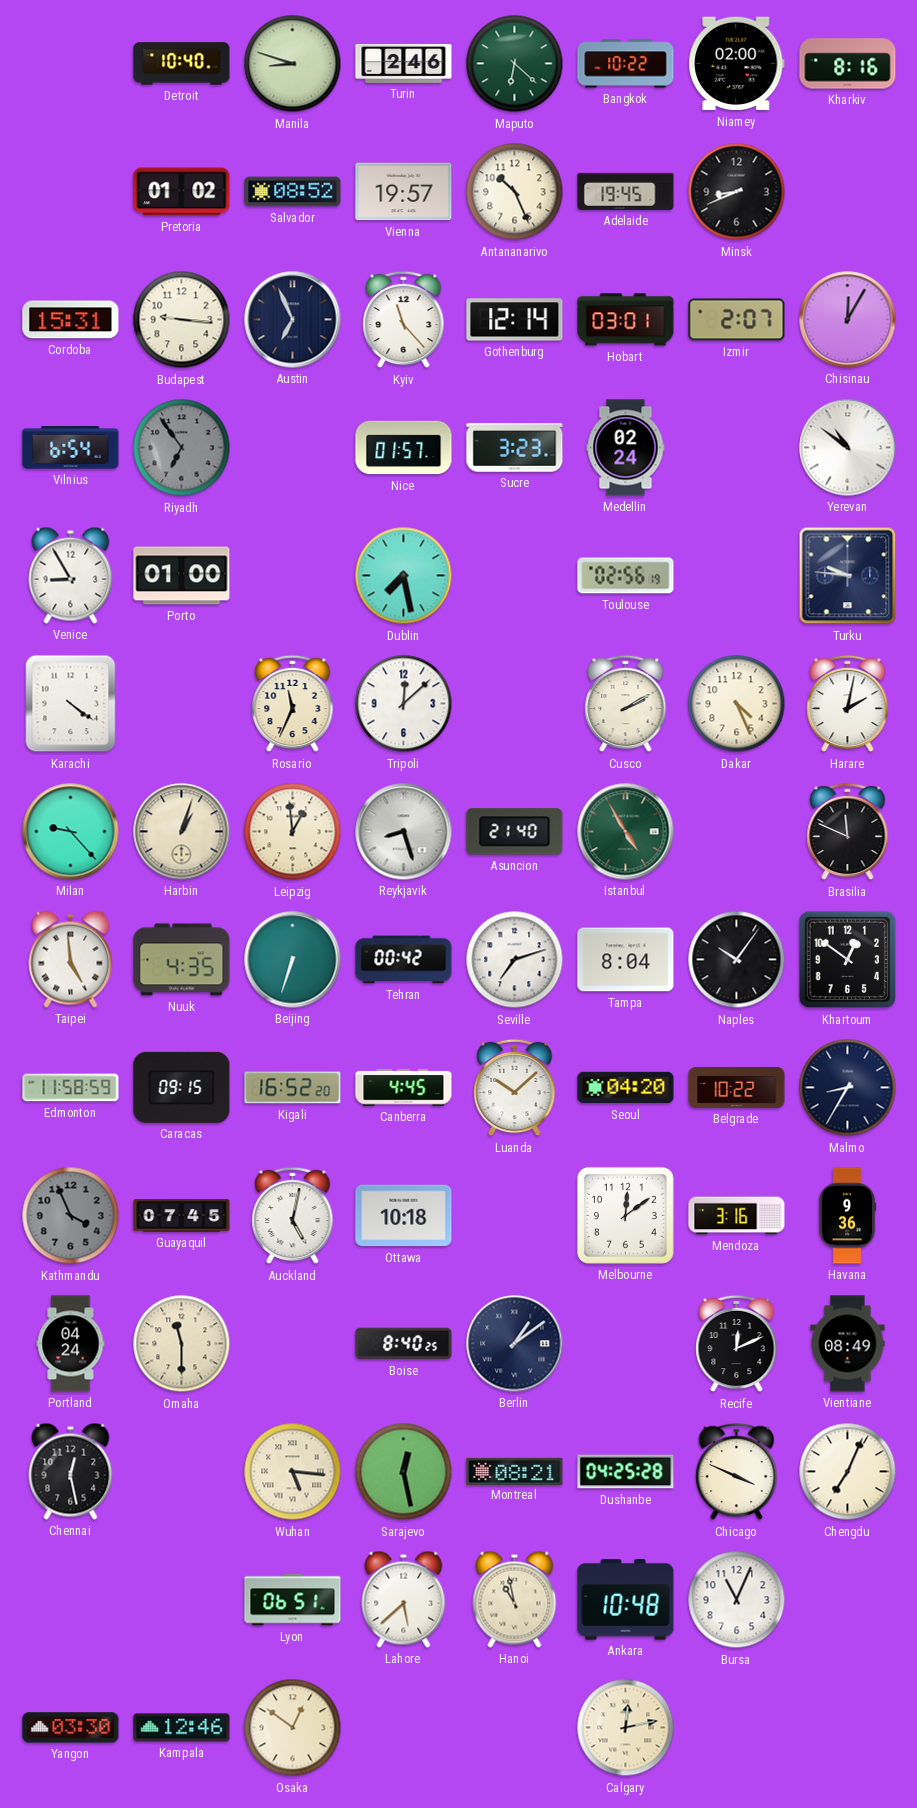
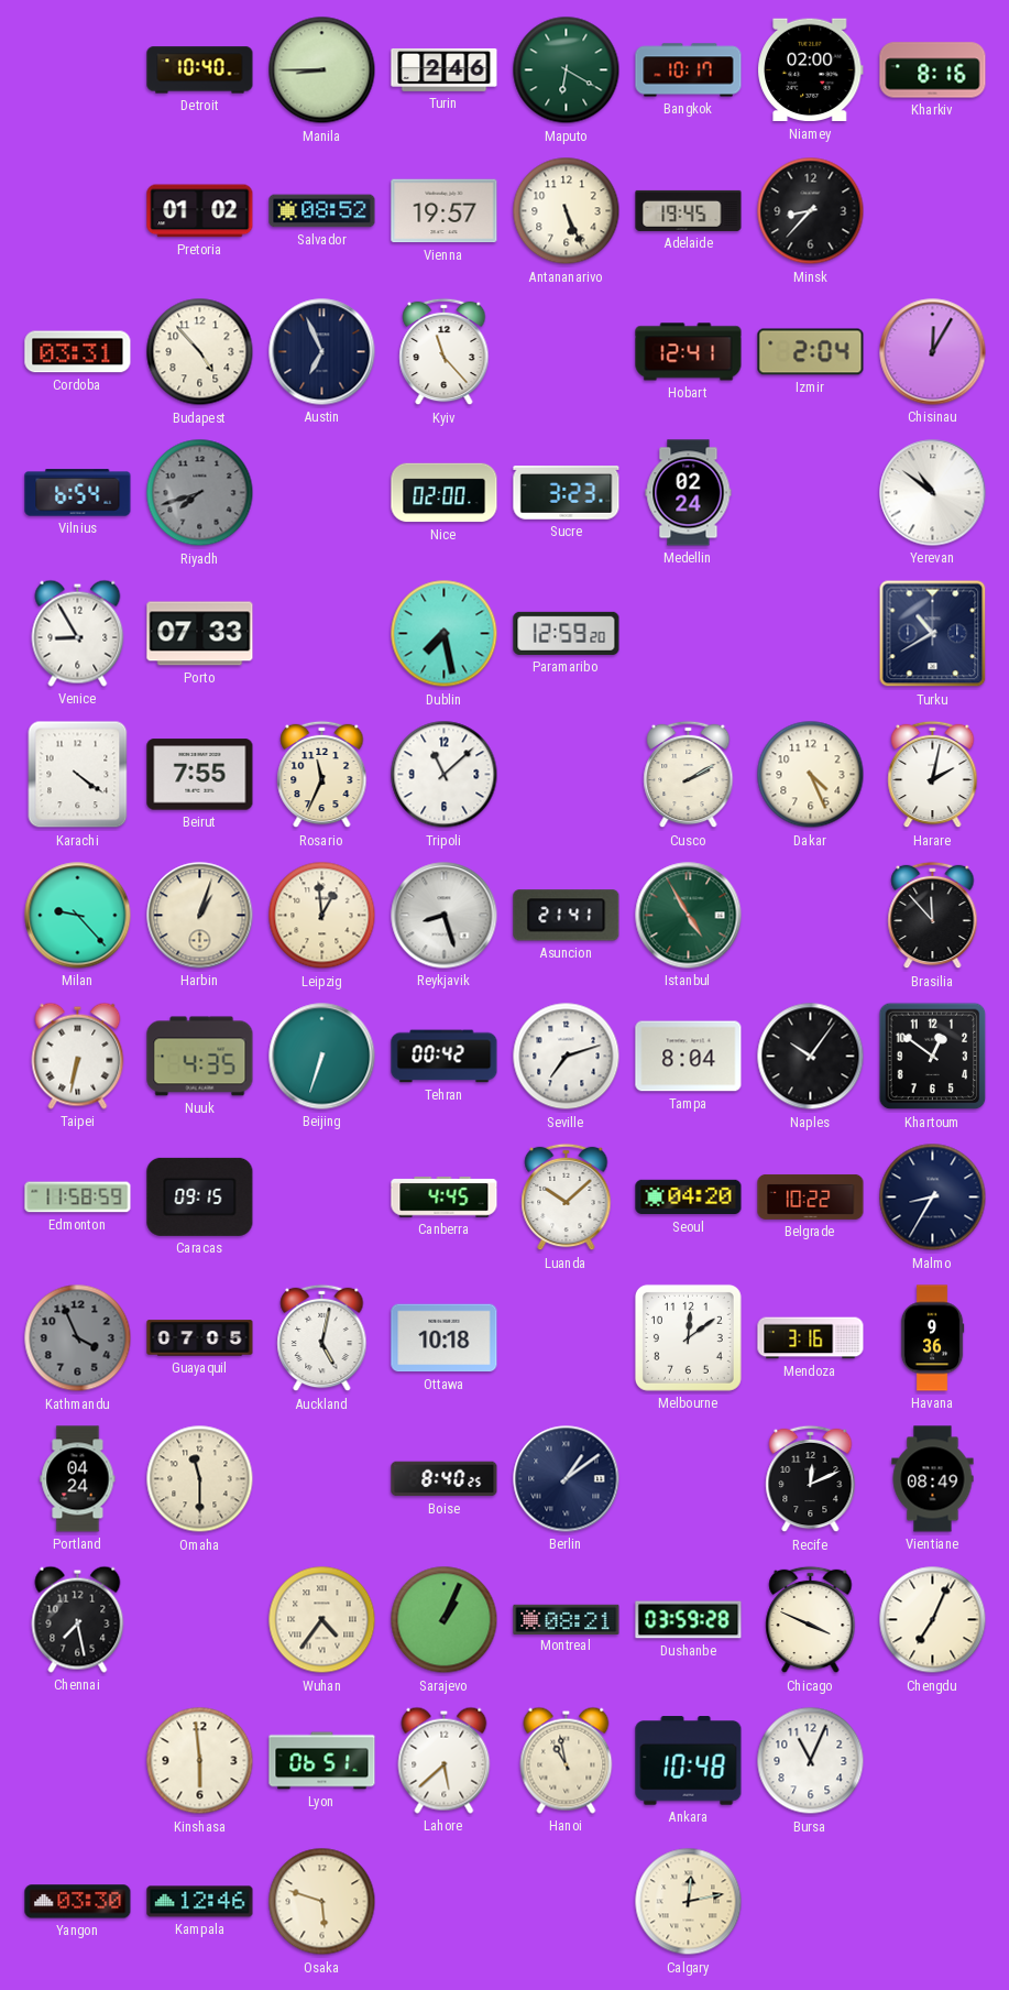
Manila: 8:48 -> 8:45 (322, 70)
Maputo: 6:22 -> 6:20 (567, 70)
Bangkok: 10:22 -> 10:17 (689, 70)
Antananarivo: 10:26 -> 5:26 (567, 211)
Minsk: 8:41 -> 8:37 (811, 211)
Cordoba: 15:31 -> 03:31 (78, 352)
Budapest: 9:16 -> 4:53 (200, 352)
Gothenburg: 12:14 -> none (515, 320)
Hobart: 03:01 -> 12:41 (689, 352)
Izmir: 2:07 -> 2:04 (811, 352)
Riyadh: 6:54 -> 7:42 (200, 493)
Nice: 01:57 -> 02:00 (445, 493)
Porto: 01:00 -> 07:33 (200, 634)
Paramaribo: none -> 12:59 (567, 633)
Toulouse: 02:56 -> none (626, 576)
Turku: 9:46 -> 10:40 (933, 634)
Beirut: none -> 7:55 (200, 775)
Tripoli: 12:08 -> 11:08 (445, 775)
Asuncion: 21:40 -> 21:41 (567, 916)
Brasilia: 11:49 -> 11:53 (933, 916)
Taipei: 4:59 -> 6:32 (78, 1056)
Kigali: 16:52 -> none (293, 1088)
Guayaquil: 07:45 -> 07:05 (200, 1338)
Chennai: 12:28 -> 7:28 (78, 1619)
Wuhan: 5:16 -> 4:36 (322, 1620)
Sarajevo: 12:28 -> 1:04 (445, 1620)
Dushanbe: 04:25 -> 03:59 (689, 1620)
Kinshasa: none -> 5:59 (200, 1761)
Osaka: 12:51 -> 5:48 (322, 1902)
